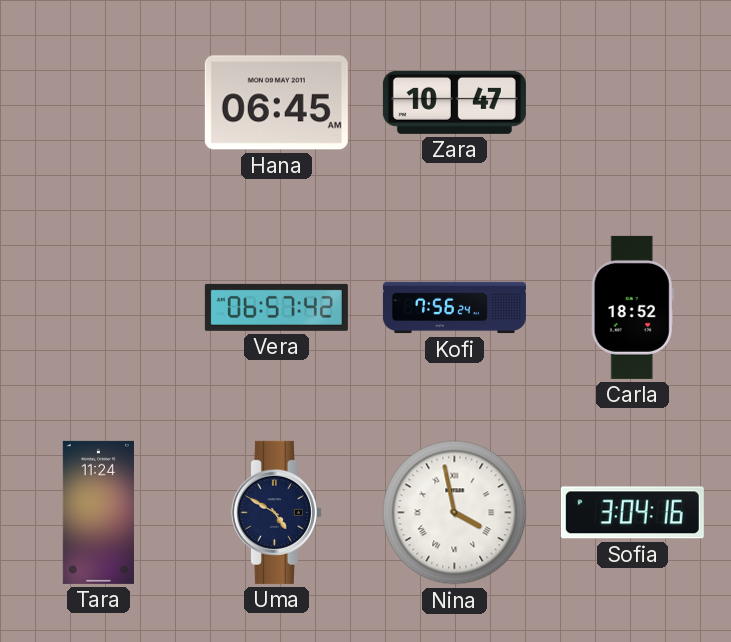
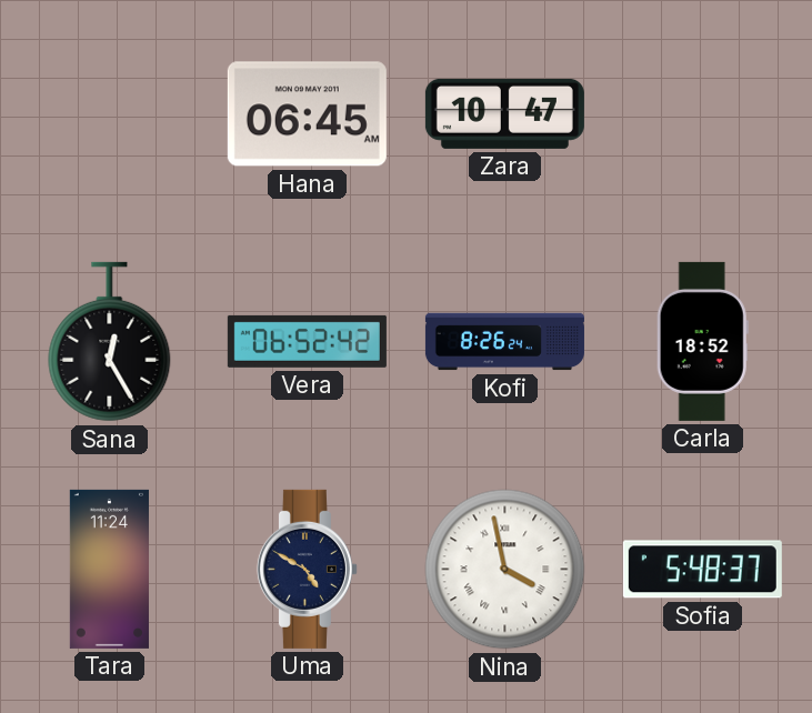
Sana: none -> 12:25 (110, 342)
Vera: 06:57 -> 06:52 (307, 341)
Kofi: 7:56 -> 8:26 (504, 342)
Sofia: 3:04 -> 5:48 (702, 570)
